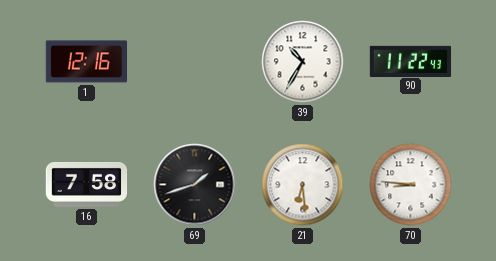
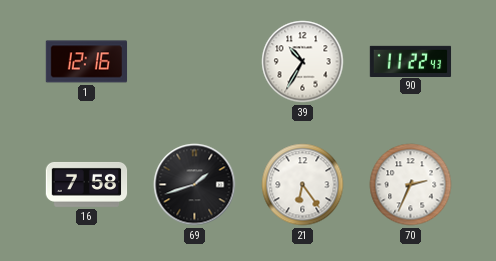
21: 6:29 -> 6:24 (303, 185)
70: 8:46 -> 2:34 (411, 185)
